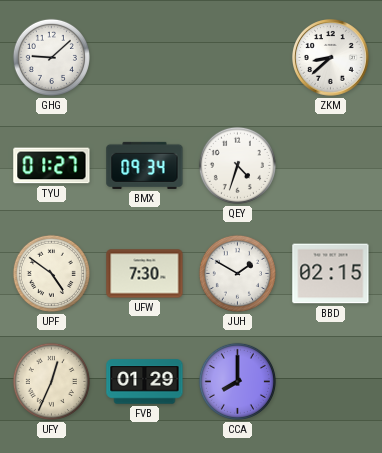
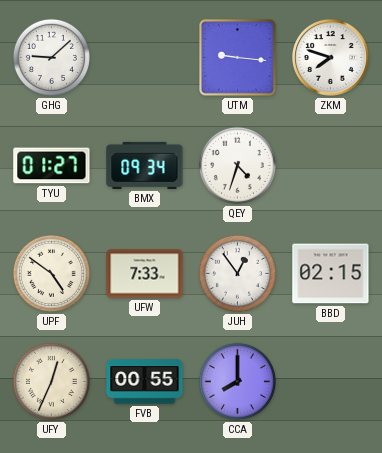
UTM: none -> 9:16 (238, 58)
ZKM: 8:38 -> 7:48 (331, 58)
UFW: 7:30 -> 7:33 (145, 274)
JUH: 1:50 -> 12:54 (237, 273)
FVB: 01:29 -> 00:55 (145, 382)
